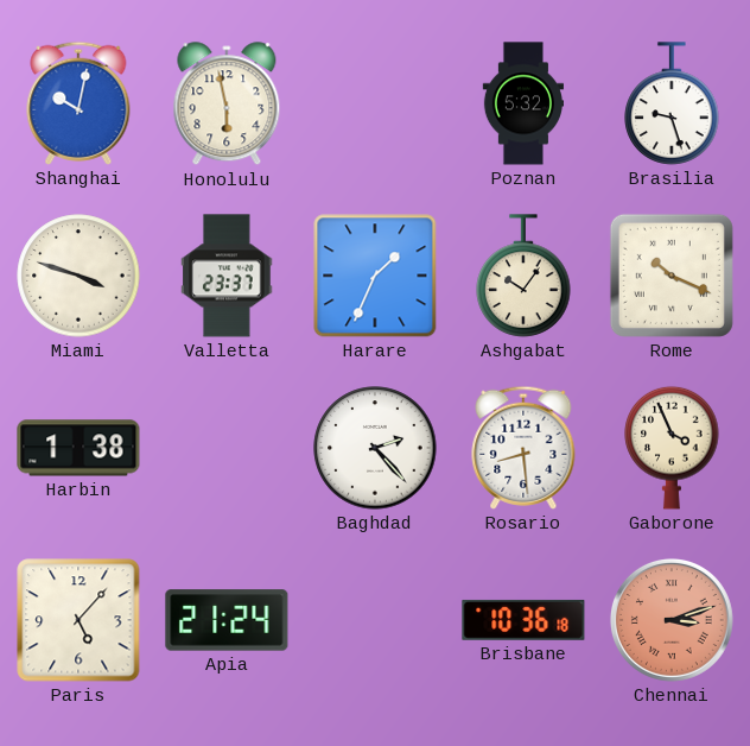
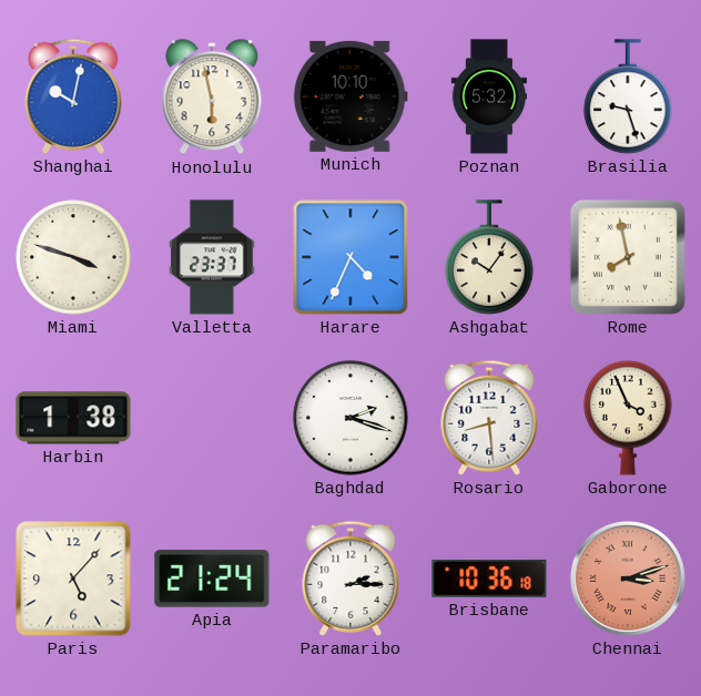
Munich: none -> 10:10 (350, 96)
Harare: 1:34 -> 4:34 (350, 257)
Rome: 10:19 -> 7:58 (628, 257)
Baghdad: 2:23 -> 2:18 (350, 418)
Paramaribo: none -> 2:15 (350, 579)
